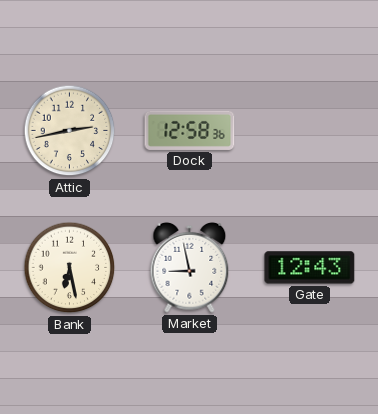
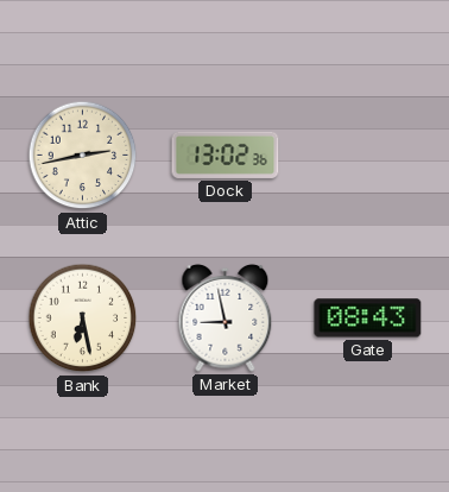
Dock: 12:58 -> 13:02 (226, 154)
Gate: 12:43 -> 08:43 (368, 318)
